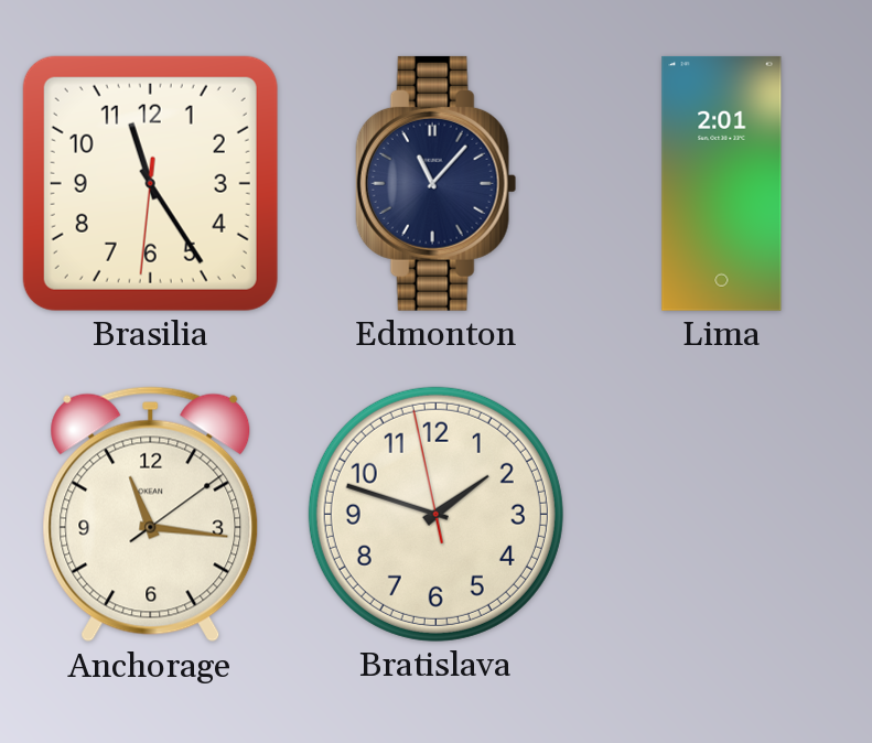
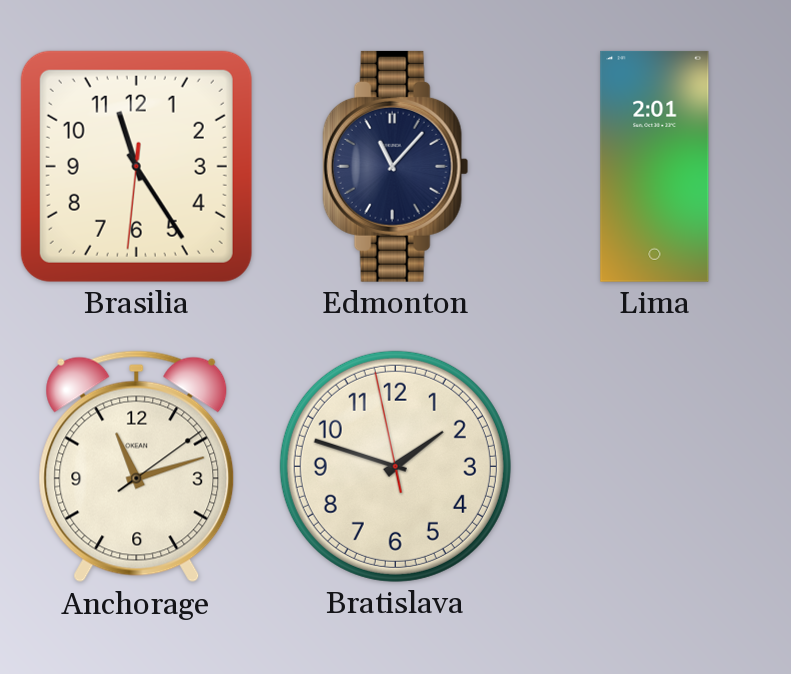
Anchorage: 11:16 -> 11:12 (137, 467)
